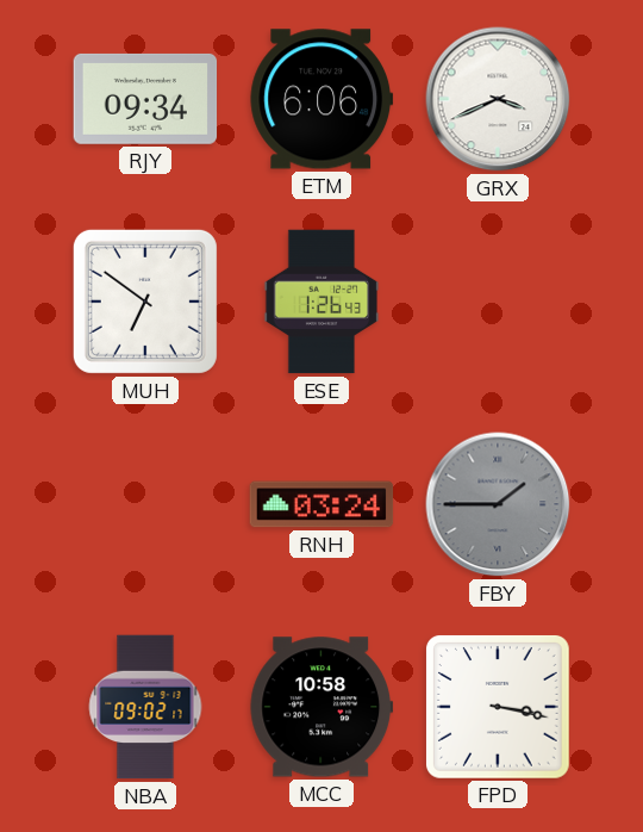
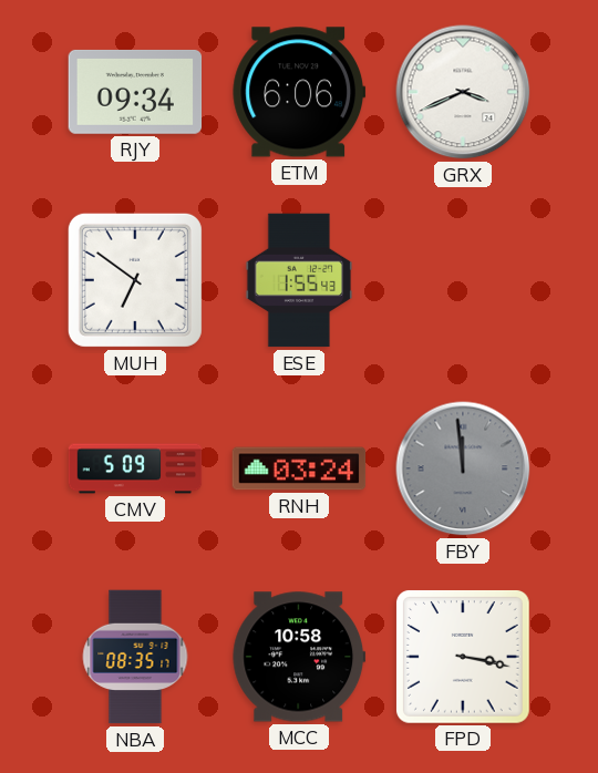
ESE: 1:26 -> 1:55 (299, 280)
CMV: none -> 5:09 (135, 468)
FBY: 1:45 -> 11:59 (463, 468)
NBA: 09:02 -> 08:35 (135, 657)
